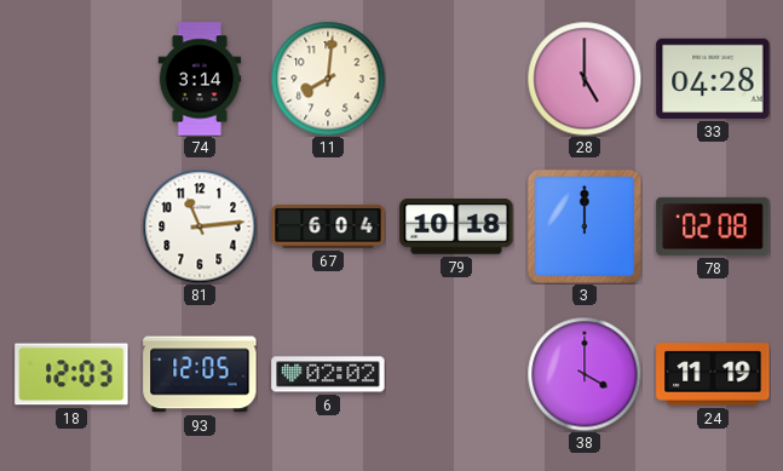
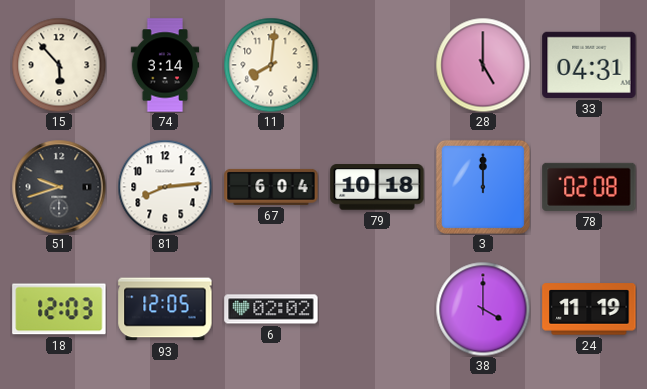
15: none -> 5:53 (59, 65)
33: 04:28 -> 04:31 (589, 65)
51: none -> 9:42 (59, 187)
81: 11:14 -> 8:14 (165, 187)
